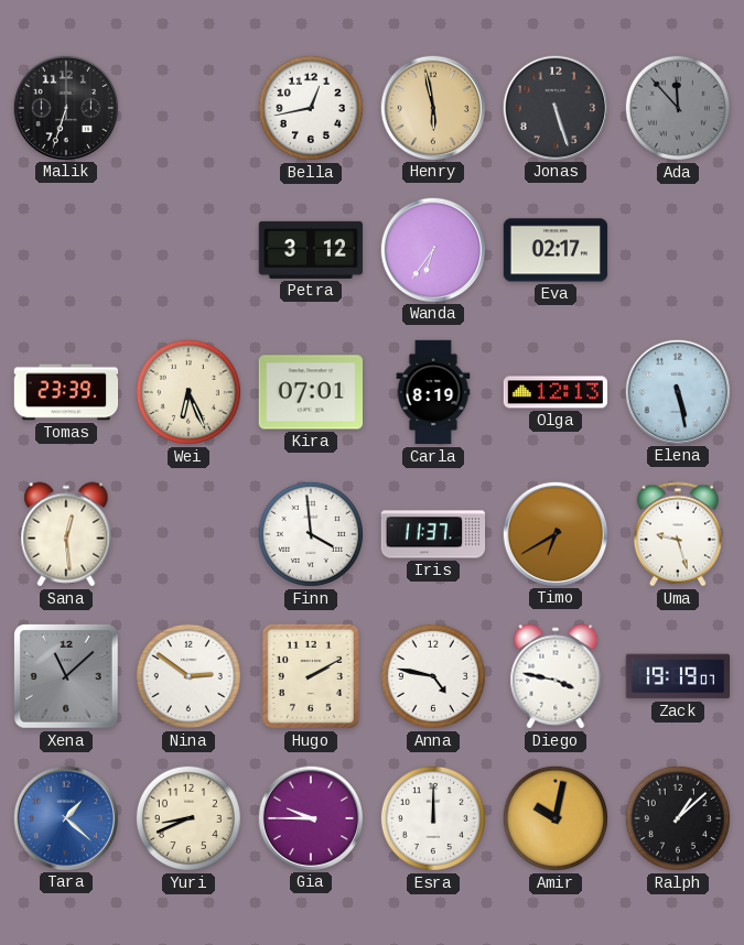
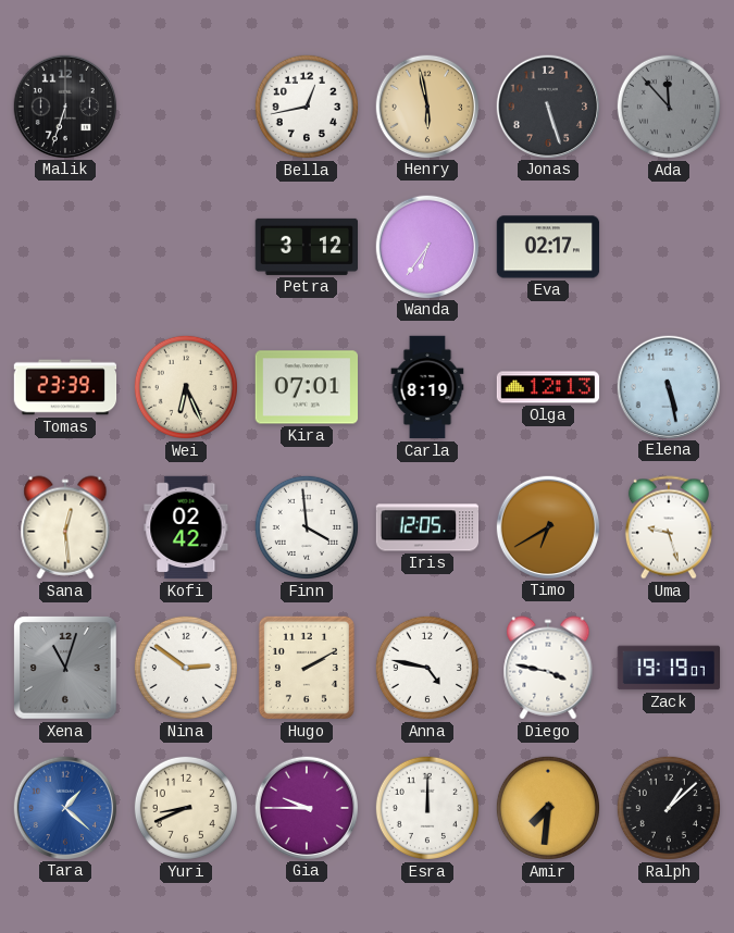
Kofi: none -> 02:42 (186, 527)
Iris: 11:37 -> 12:05 (427, 527)
Xena: 11:08 -> 11:03 (66, 669)
Amir: 10:02 -> 7:31 (548, 808)
